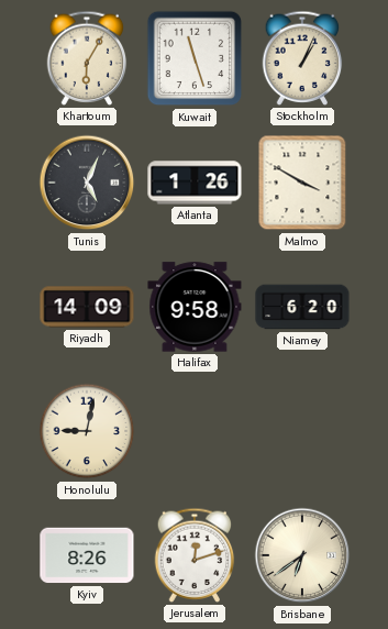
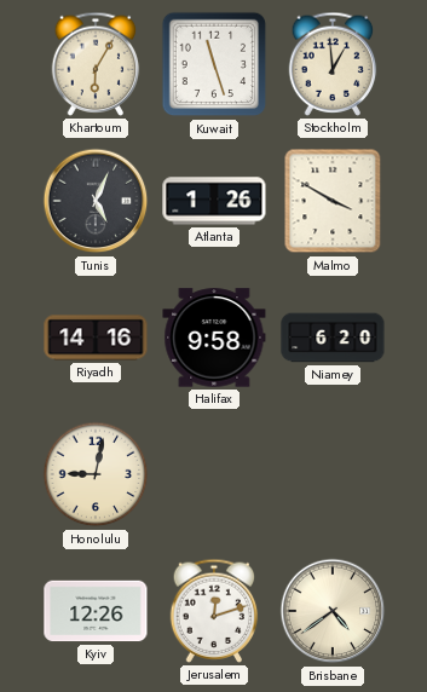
Stockholm: 1:04 -> 12:59 (333, 64)
Riyadh: 14:09 -> 14:16 (96, 338)
Kyiv: 8:26 -> 12:26 (96, 611)
Brisbane: 6:39 -> 4:39 (333, 611)
